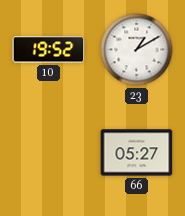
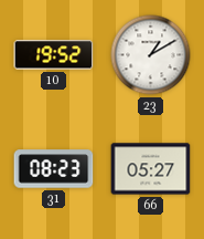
31: none -> 08:23 (54, 169)
